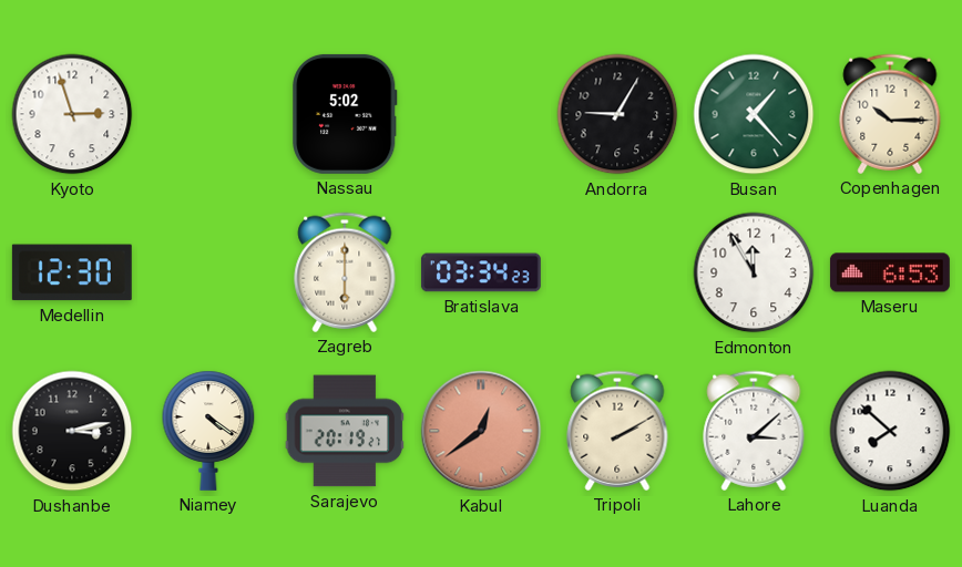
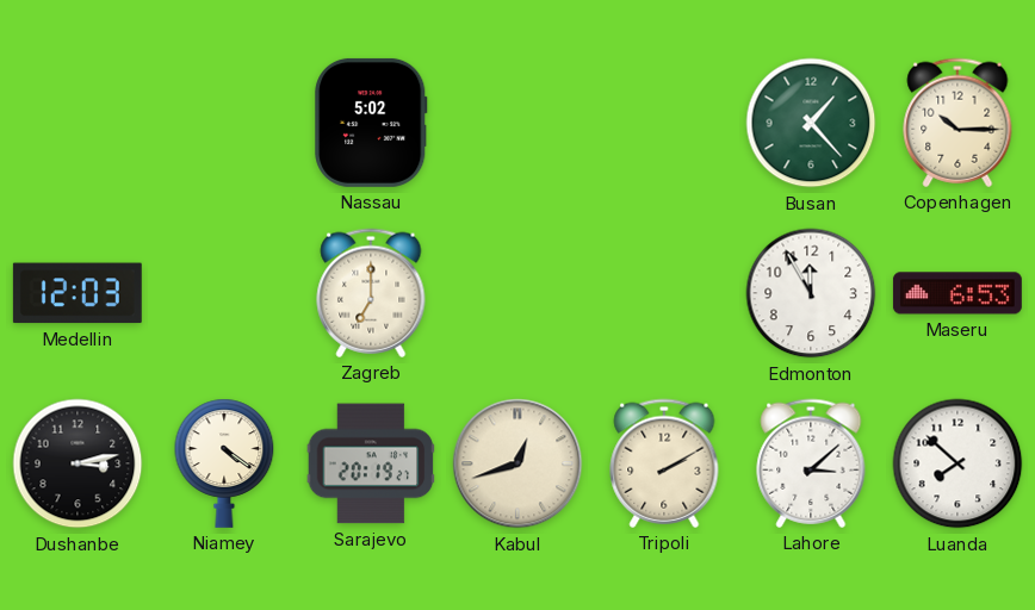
Kyoto: 2:57 -> none (72, 114)
Andorra: 9:05 -> none (617, 114)
Medellin: 12:30 -> 12:03 (78, 293)
Zagreb: 6:00 -> 7:00 (371, 293)
Bratislava: 03:34 -> none (481, 272)
Kabul: 12:39 -> 12:42 (517, 463)
Kabul dial: salmon -> cream (517, 463)
